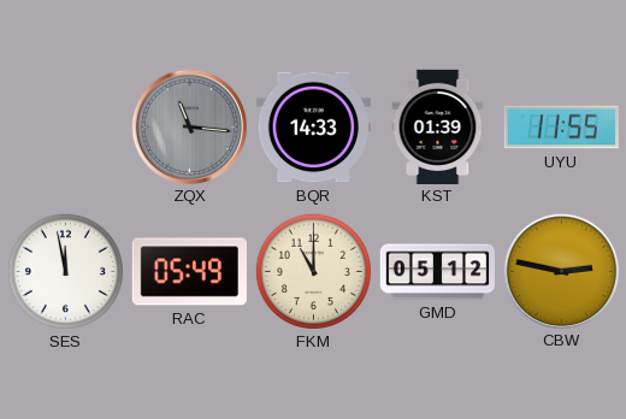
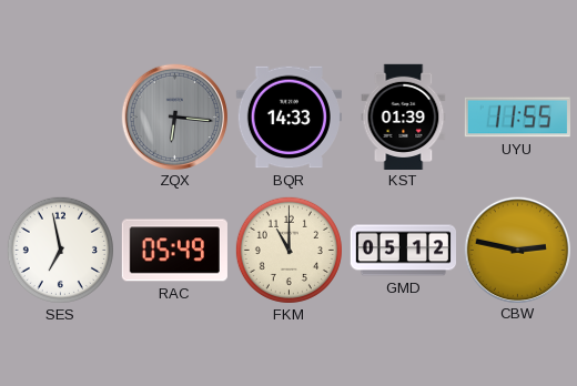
ZQX: 11:16 -> 6:16 (174, 116)
SES: 11:58 -> 6:58 (60, 250)
